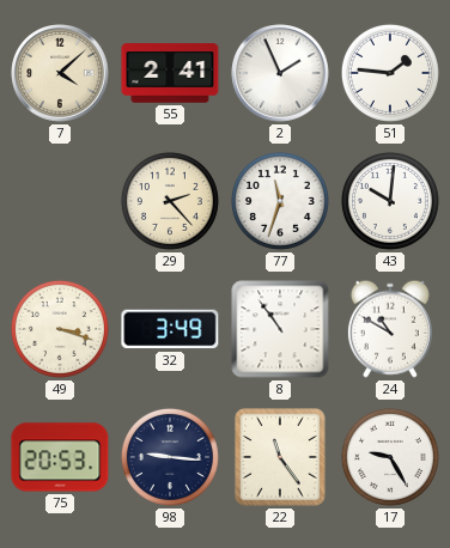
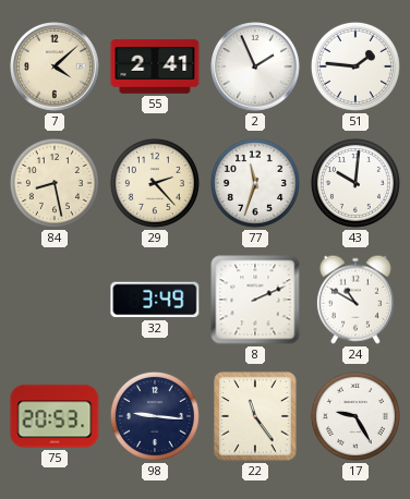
84: none -> 8:28 (55, 183)
49: 3:18 -> none (60, 329)
8: 10:54 -> 2:11 (255, 300)
